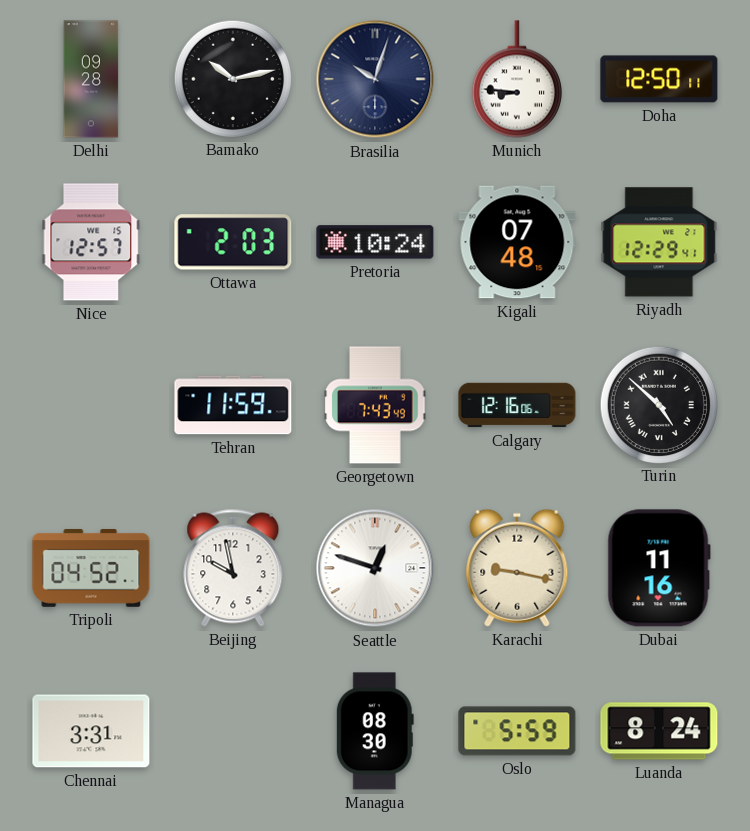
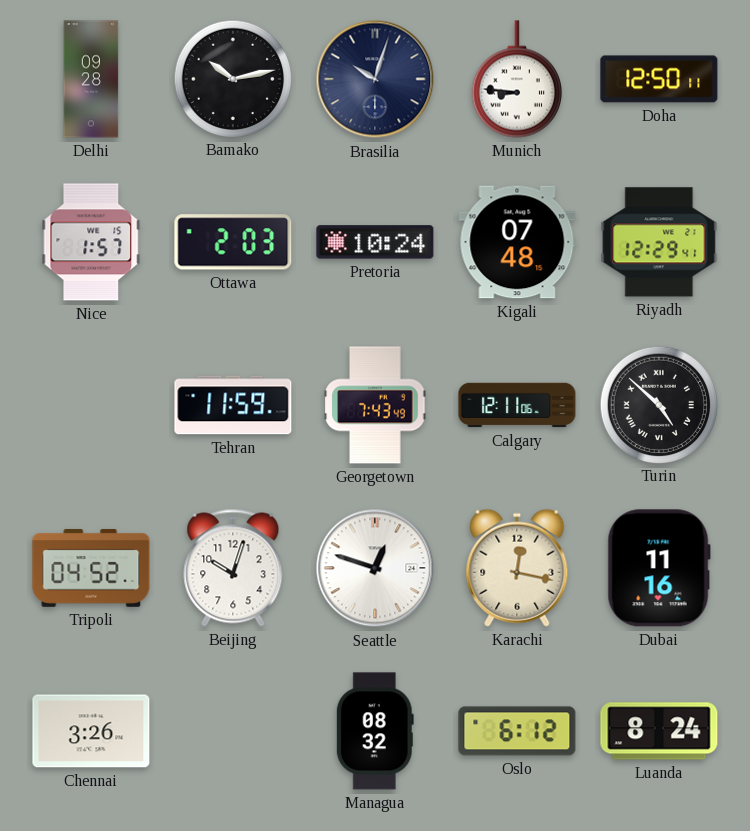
Nice: 12:57 -> 1:57 (91, 242)
Calgary: 12:16 -> 12:11 (517, 405)
Beijing: 9:58 -> 10:03 (233, 568)
Karachi: 9:17 -> 12:17 (517, 568)
Chennai: 3:31 -> 3:26 (91, 731)
Managua: 08:30 -> 08:32 (375, 731)
Oslo: 5:59 -> 6:12 (517, 731)
